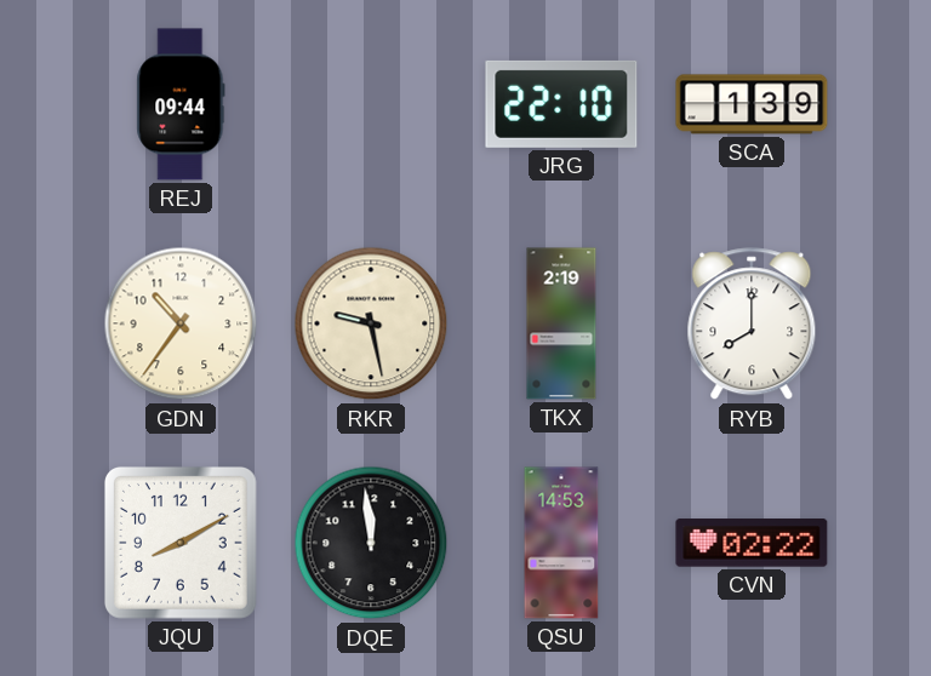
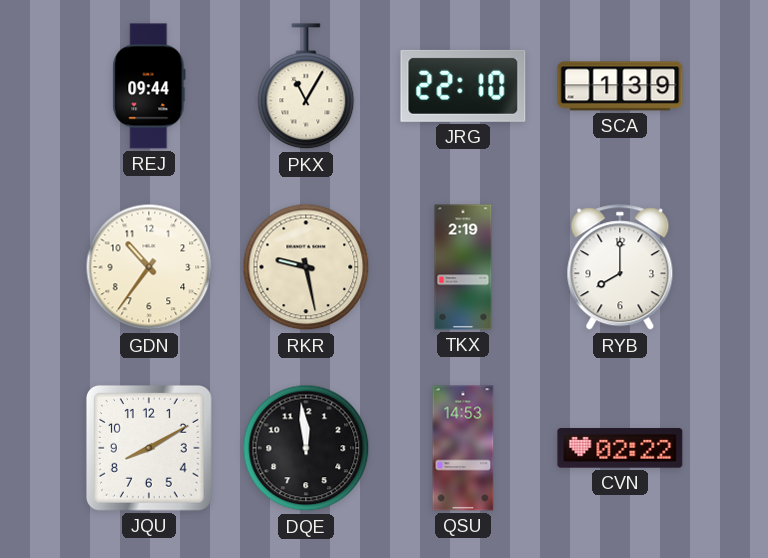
PKX: none -> 11:05 (306, 87)
